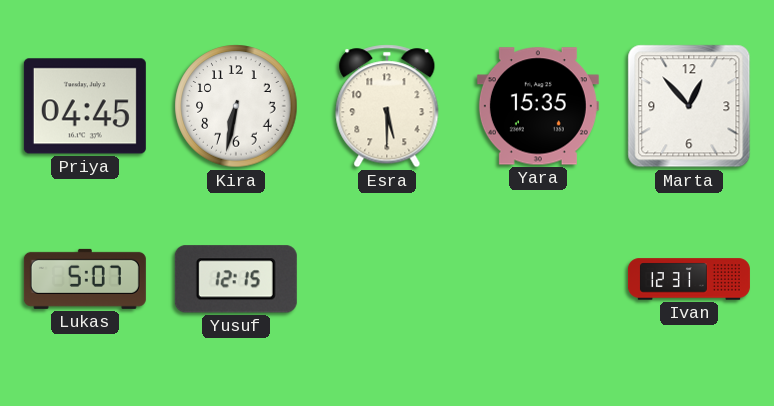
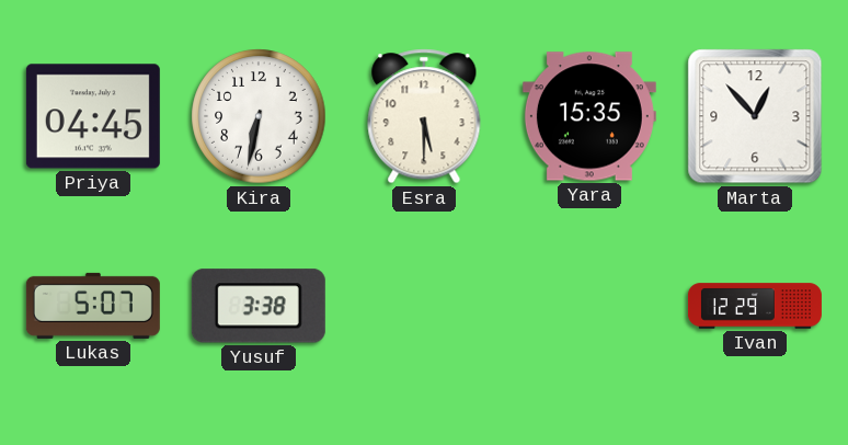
Yusuf: 12:15 -> 3:38 (259, 306)
Ivan: 12:31 -> 12:29 (755, 306)
